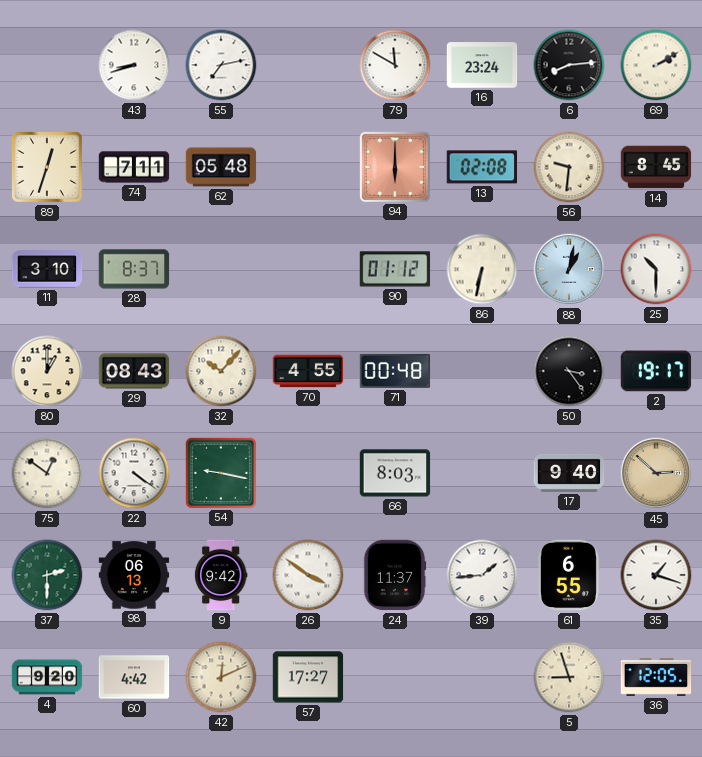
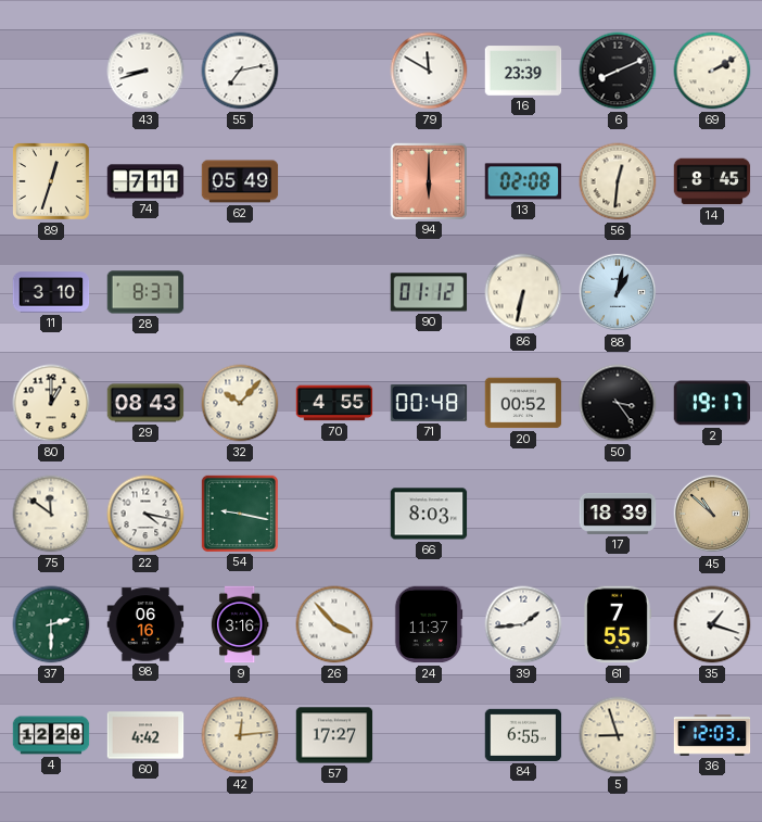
16: 23:24 -> 23:39 (523, 71)
6: 8:14 -> 8:11 (618, 71)
62: 05:48 -> 05:49 (240, 181)
56: 9:31 -> 12:31 (618, 181)
25: 10:30 -> none (656, 269)
20: none -> 00:52 (523, 403)
75: 12:51 -> 11:51 (51, 514)
22: 4:21 -> 4:17 (145, 514)
17: 9:40 -> 18:39 (618, 514)
45: 2:52 -> 10:52 (712, 514)
98: 06:13 -> 06:16 (145, 624)
9: 9:42 -> 3:16 (240, 624)
26: 3:51 -> 3:53 (334, 624)
61: 6:55 -> 7:55 (618, 624)
4: 9:20 -> 12:28 (51, 735)
42: 12:11 -> 12:14 (240, 735)
84: none -> 6:55 (523, 735)
36: 12:05 -> 12:03 (712, 735)
